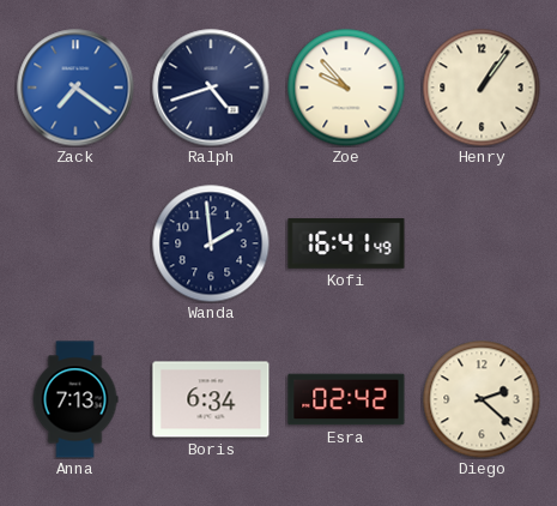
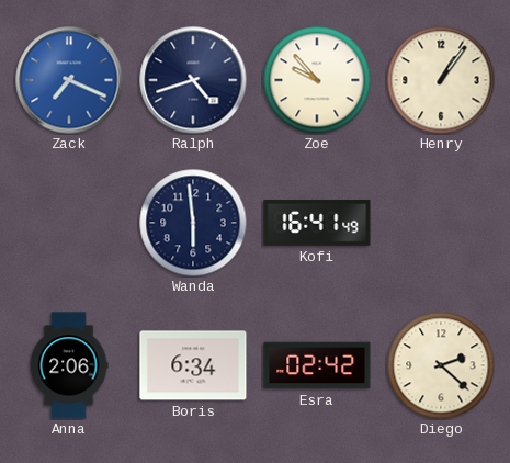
Zack: 7:21 -> 7:19 (69, 80)
Wanda: 1:59 -> 5:59 (193, 223)
Anna: 7:13 -> 2:06 (69, 365)
